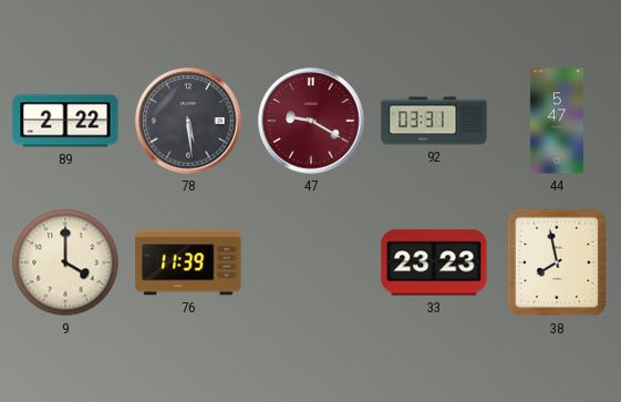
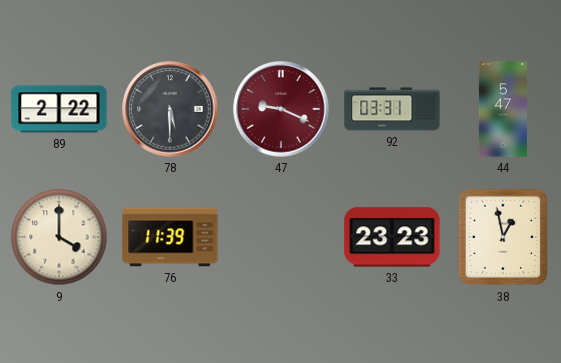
78: 5:29 -> 5:30 (170, 109)
47: 9:20 -> 9:19 (281, 109)
38: 7:58 -> 12:58 (503, 237)
